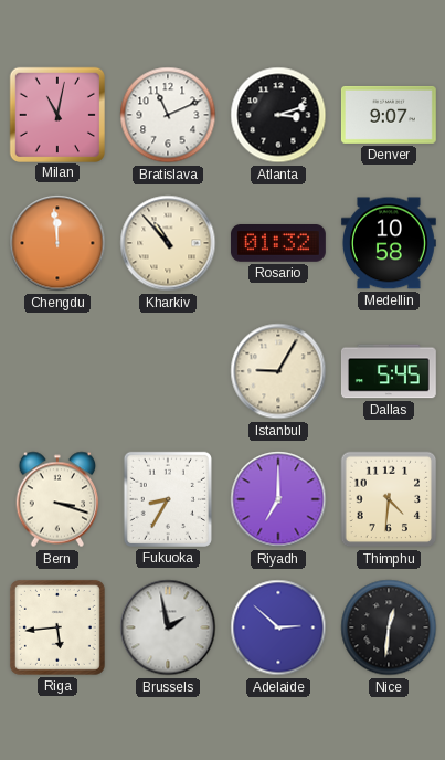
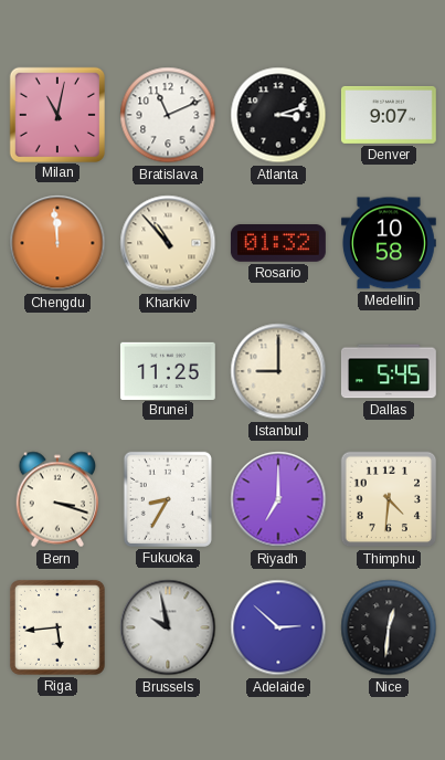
Brunei: none -> 11:25 (168, 370)
Istanbul: 9:05 -> 9:00 (278, 371)
Brussels: 1:58 -> 9:58 (168, 627)
